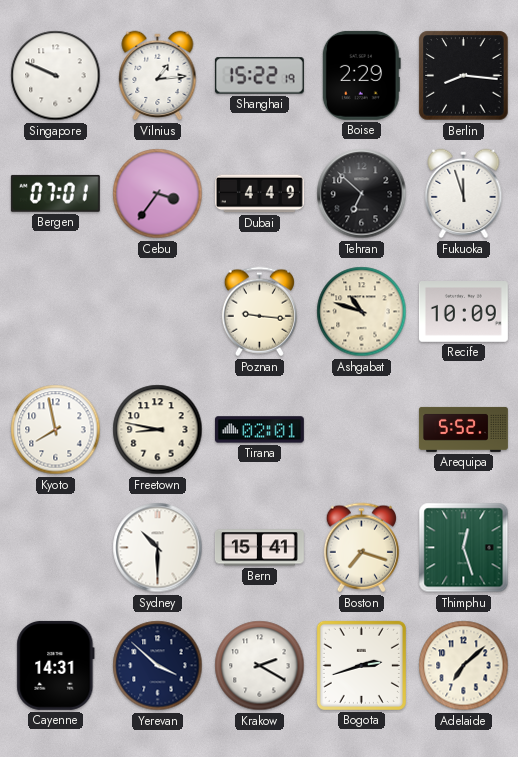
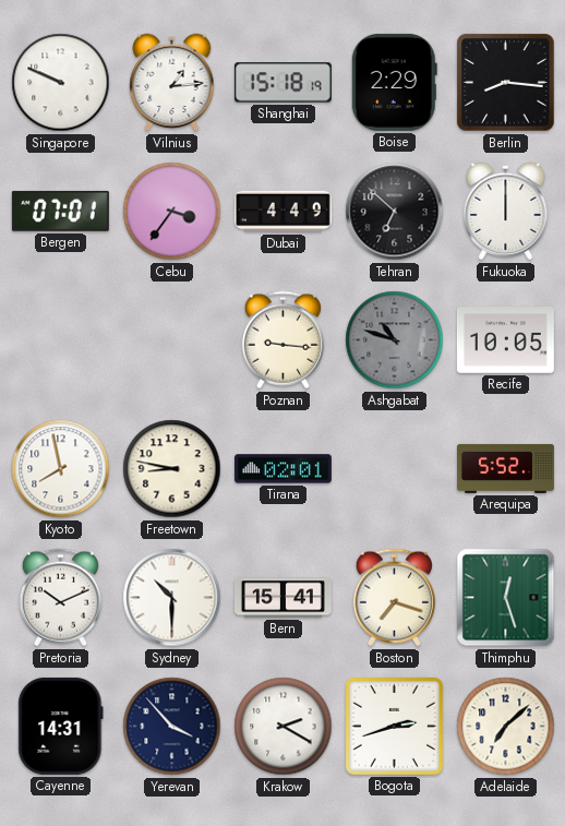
Shanghai: 15:22 -> 15:18 (282, 83)
Fukuoka: 11:57 -> 12:00 (506, 212)
Ashgabat dial: cream -> grey (395, 340)
Recife: 10:09 -> 10:05 (505, 340)
Pretoria: none -> 10:11 (60, 598)
Yerevan: 3:52 -> 3:53 (172, 727)
